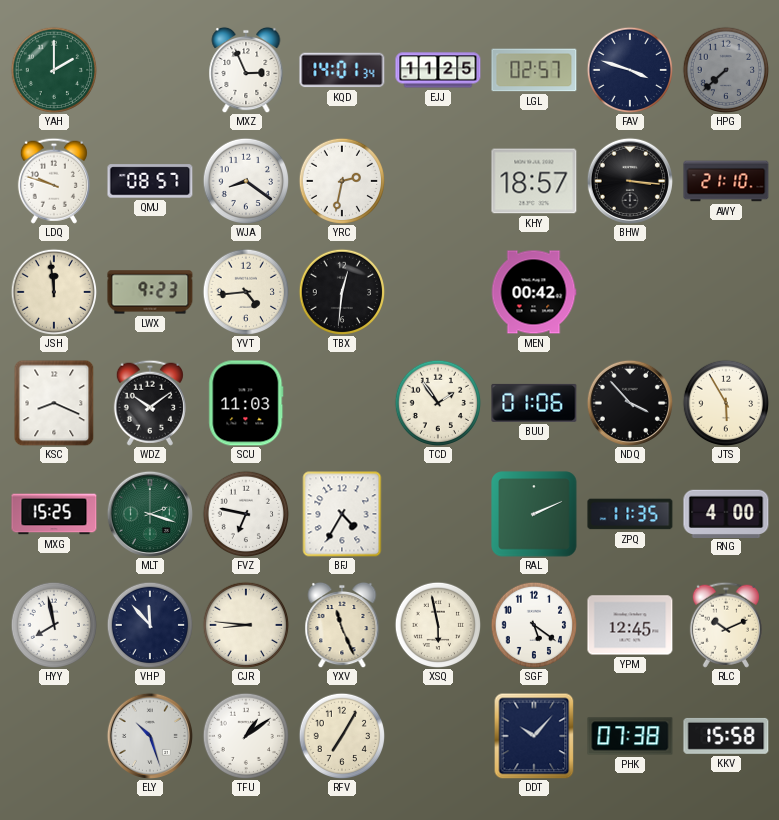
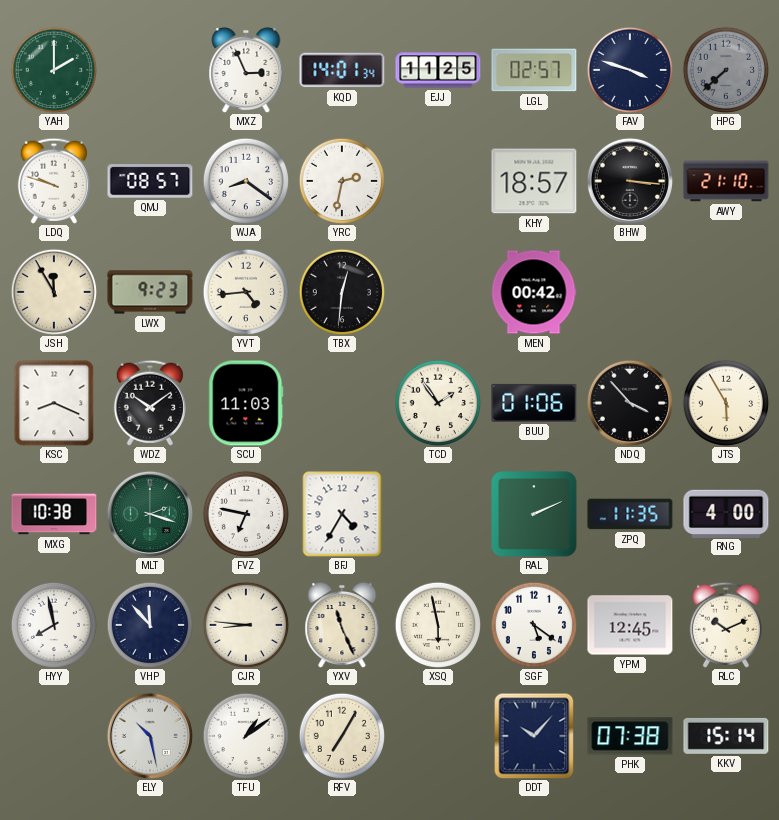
JSH: 11:59 -> 11:55 (54, 292)
MXG: 15:25 -> 10:38 (54, 514)
ELY: 10:27 -> 10:28 (150, 736)
KKV: 15:58 -> 15:14 (726, 736)
